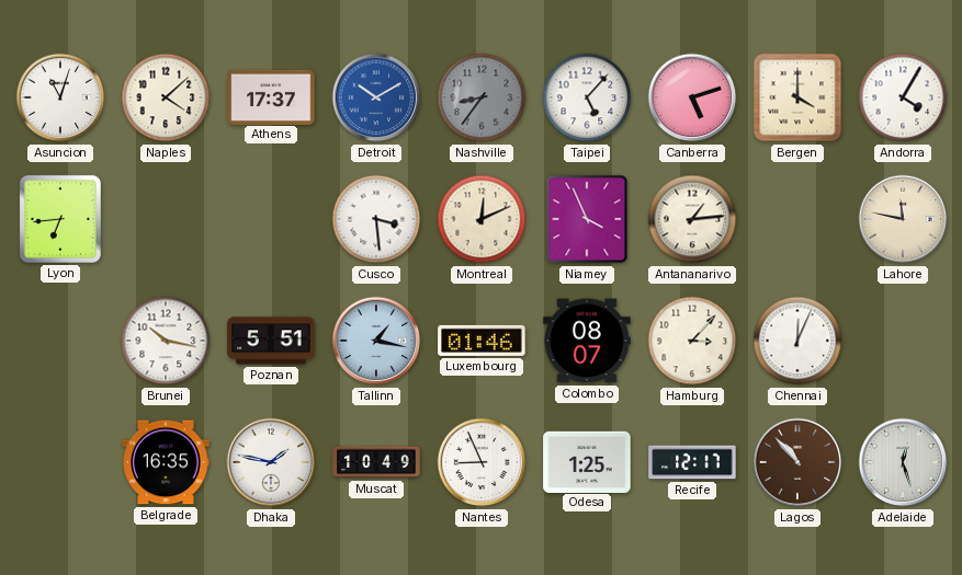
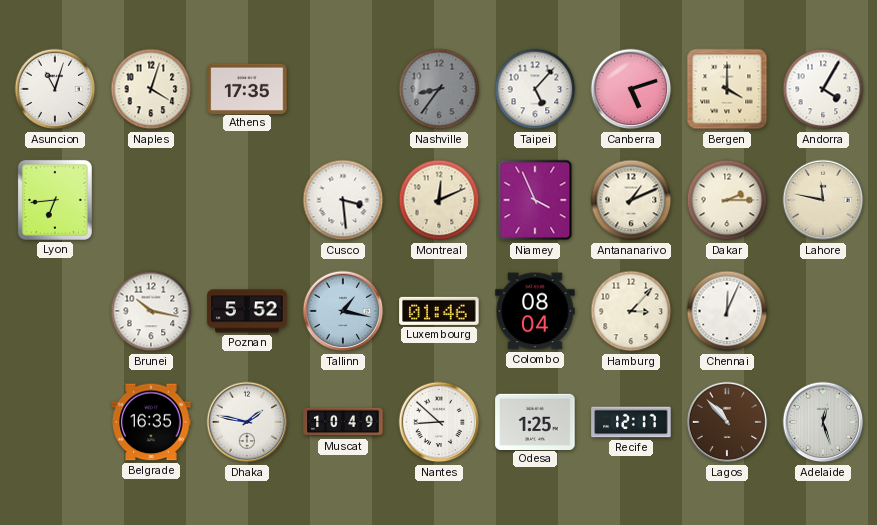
Naples: 4:08 -> 4:03 (151, 89)
Athens: 17:37 -> 17:35 (247, 88)
Detroit: 10:10 -> none (376, 97)
Antananarivo: 1:14 -> 1:11 (631, 200)
Dakar: none -> 2:15 (727, 200)
Poznan: 5:51 -> 5:52 (247, 311)
Colombo: 08:07 -> 08:04 (535, 311)
Nantes: 8:56 -> 8:52 (439, 422)
